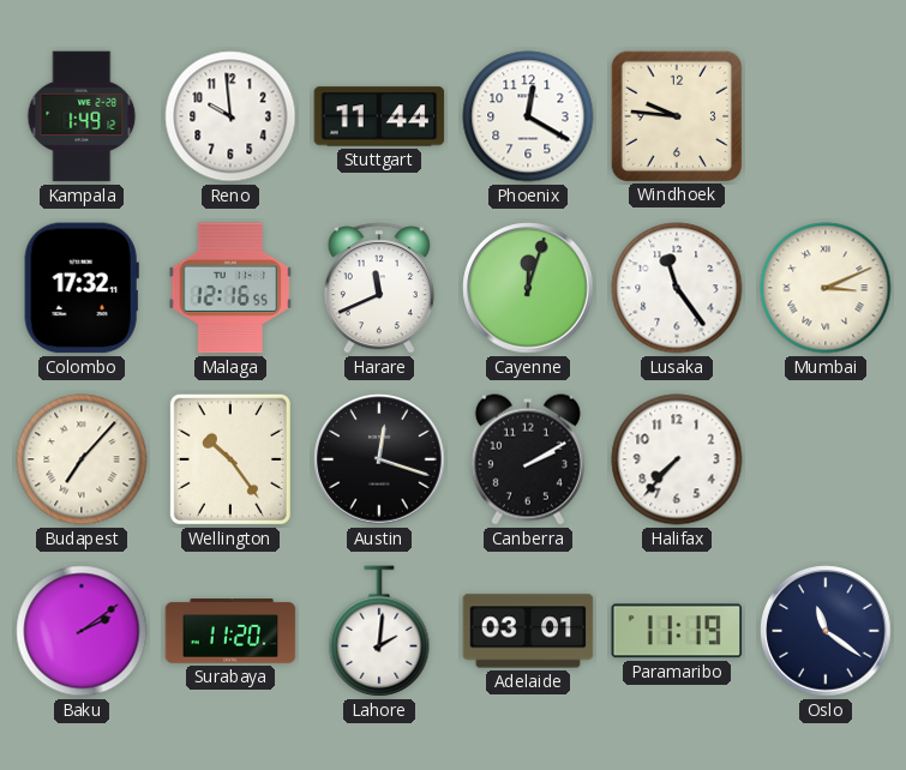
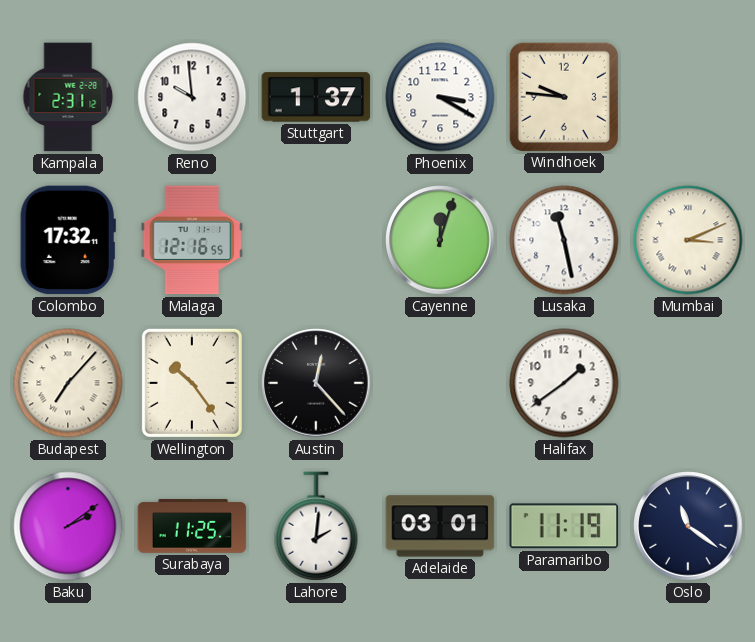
Kampala: 1:49 -> 2:31 (68, 97)
Stuttgart: 11:44 -> 1:37 (316, 97)
Phoenix: 12:20 -> 3:20 (440, 97)
Harare: 11:41 -> none (379, 288)
Lusaka: 11:24 -> 11:28 (564, 240)
Austin: 12:18 -> 12:23 (316, 383)
Canberra: 2:10 -> none (528, 459)
Halifax: 7:37 -> 1:39 (564, 383)
Surabaya: 11:20 -> 11:25 (192, 526)
